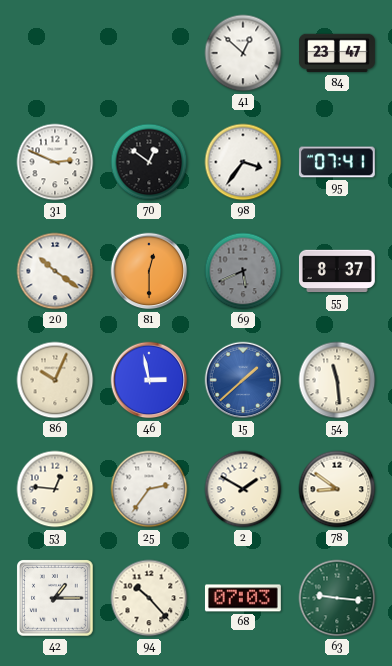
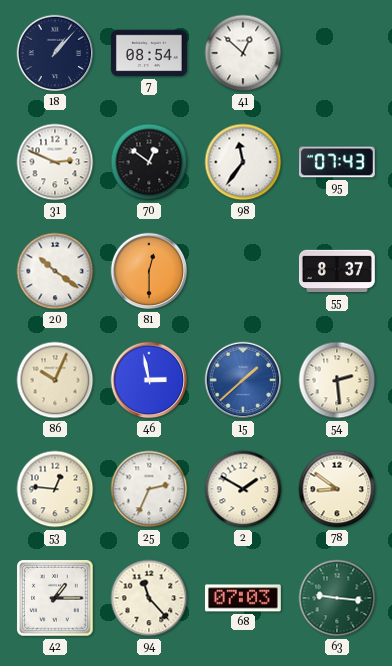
18: none -> 1:07 (55, 53)
7: none -> 08:54 (149, 53)
84: 23:47 -> none (338, 53)
98: 3:36 -> 11:36 (243, 162)
95: 07:41 -> 07:43 (337, 162)
69: 5:41 -> none (243, 271)
54: 11:29 -> 2:29 (337, 380)
25: 2:36 -> 2:34 (149, 489)
94: 10:23 -> 11:23 (149, 598)
